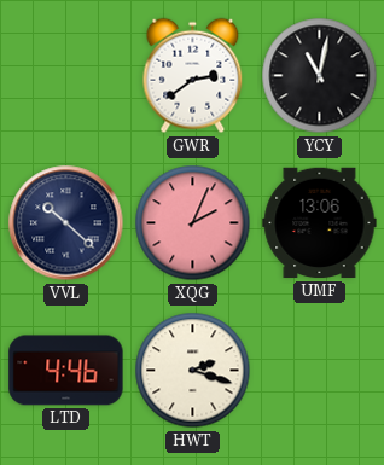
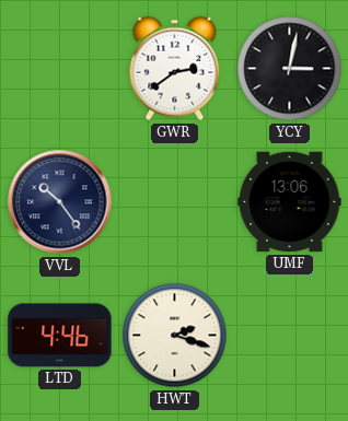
YCY: 11:02 -> 3:02 (290, 69)
VVL: 10:22 -> 10:24 (60, 202)
XQG: 2:04 -> none (193, 223)
